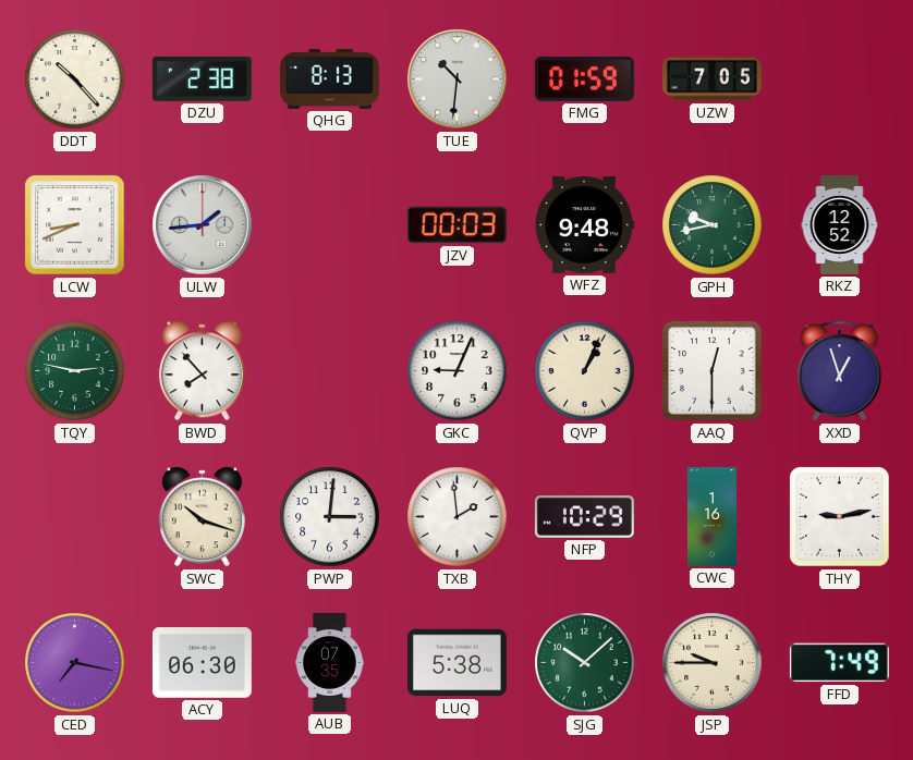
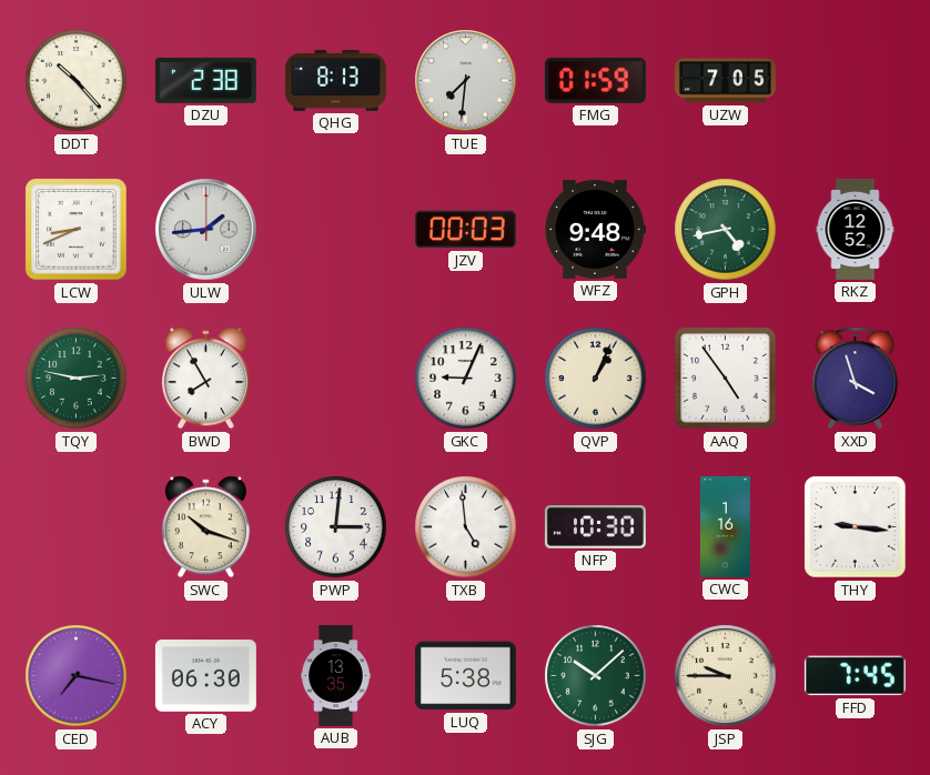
TUE: 10:31 -> 7:31 (466, 81)
GPH: 9:43 -> 4:43 (726, 230)
BWD: 7:53 -> 7:55 (205, 379)
AAQ: 12:30 -> 4:54 (726, 379)
XXD: 12:57 -> 3:57 (856, 379)
TXB: 1:59 -> 4:59 (466, 527)
NFP: 10:29 -> 10:30 (595, 527)
THY: 9:13 -> 9:16 (856, 527)
AUB: 07:35 -> 13:35 (336, 676)
FFD: 7:49 -> 7:45 (855, 676)
